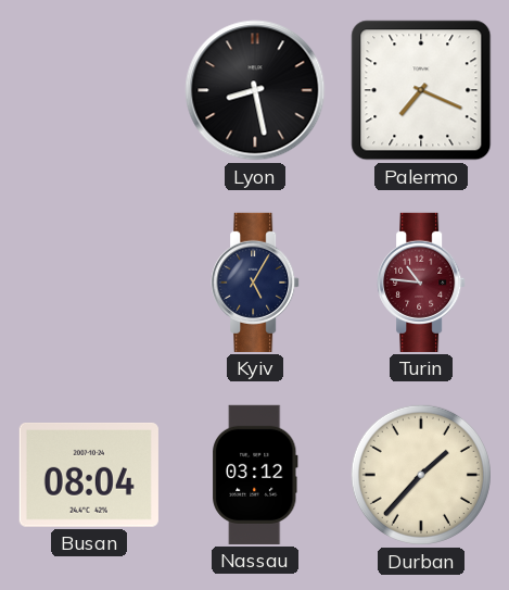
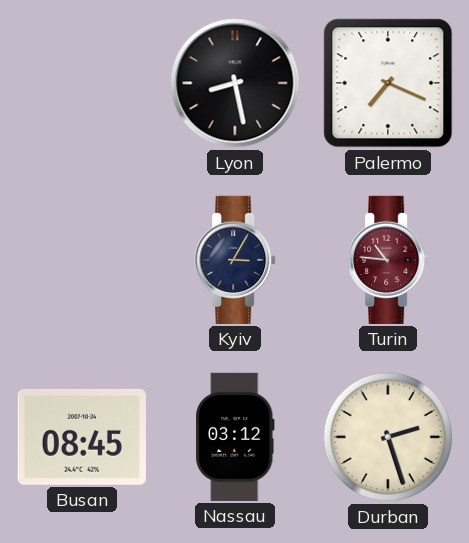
Kyiv: 5:05 -> 3:05 (235, 260)
Busan: 08:04 -> 08:45 (82, 437)
Durban: 1:37 -> 2:27 (388, 437)
